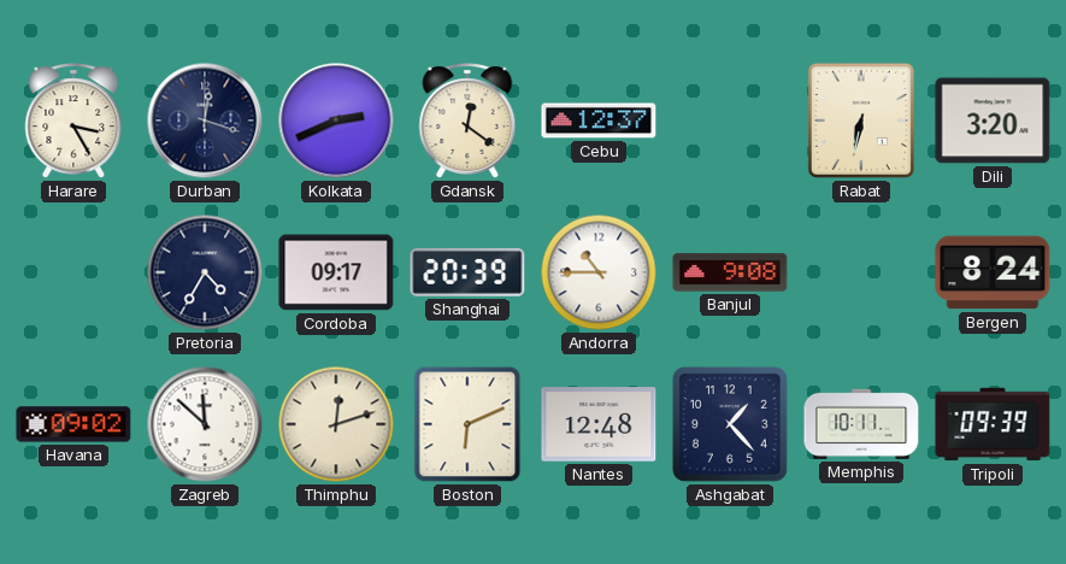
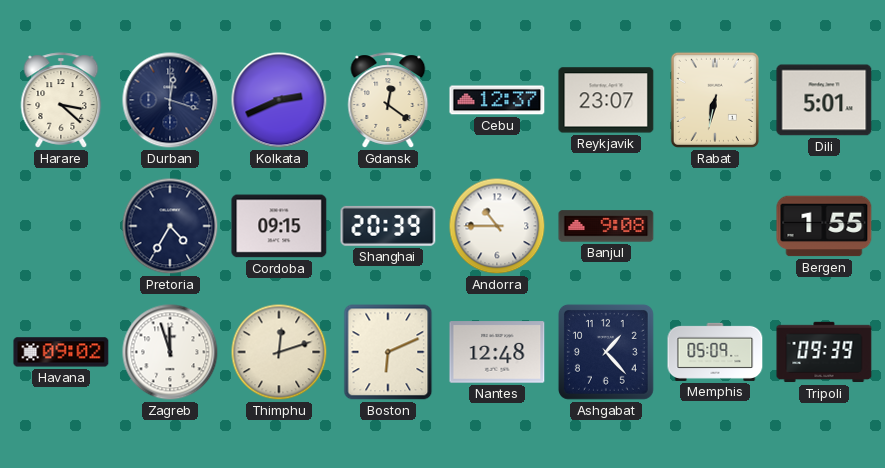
Harare: 3:25 -> 3:22 (61, 100)
Reykjavik: none -> 23:07 (606, 100)
Dili: 3:20 -> 5:01 (824, 100)
Cordoba: 09:17 -> 09:15 (279, 226)
Bergen: 8:24 -> 1:55 (824, 226)
Zagreb: 11:52 -> 11:57 (170, 352)
Memphis: 10:11 -> 05:09 (715, 352)
